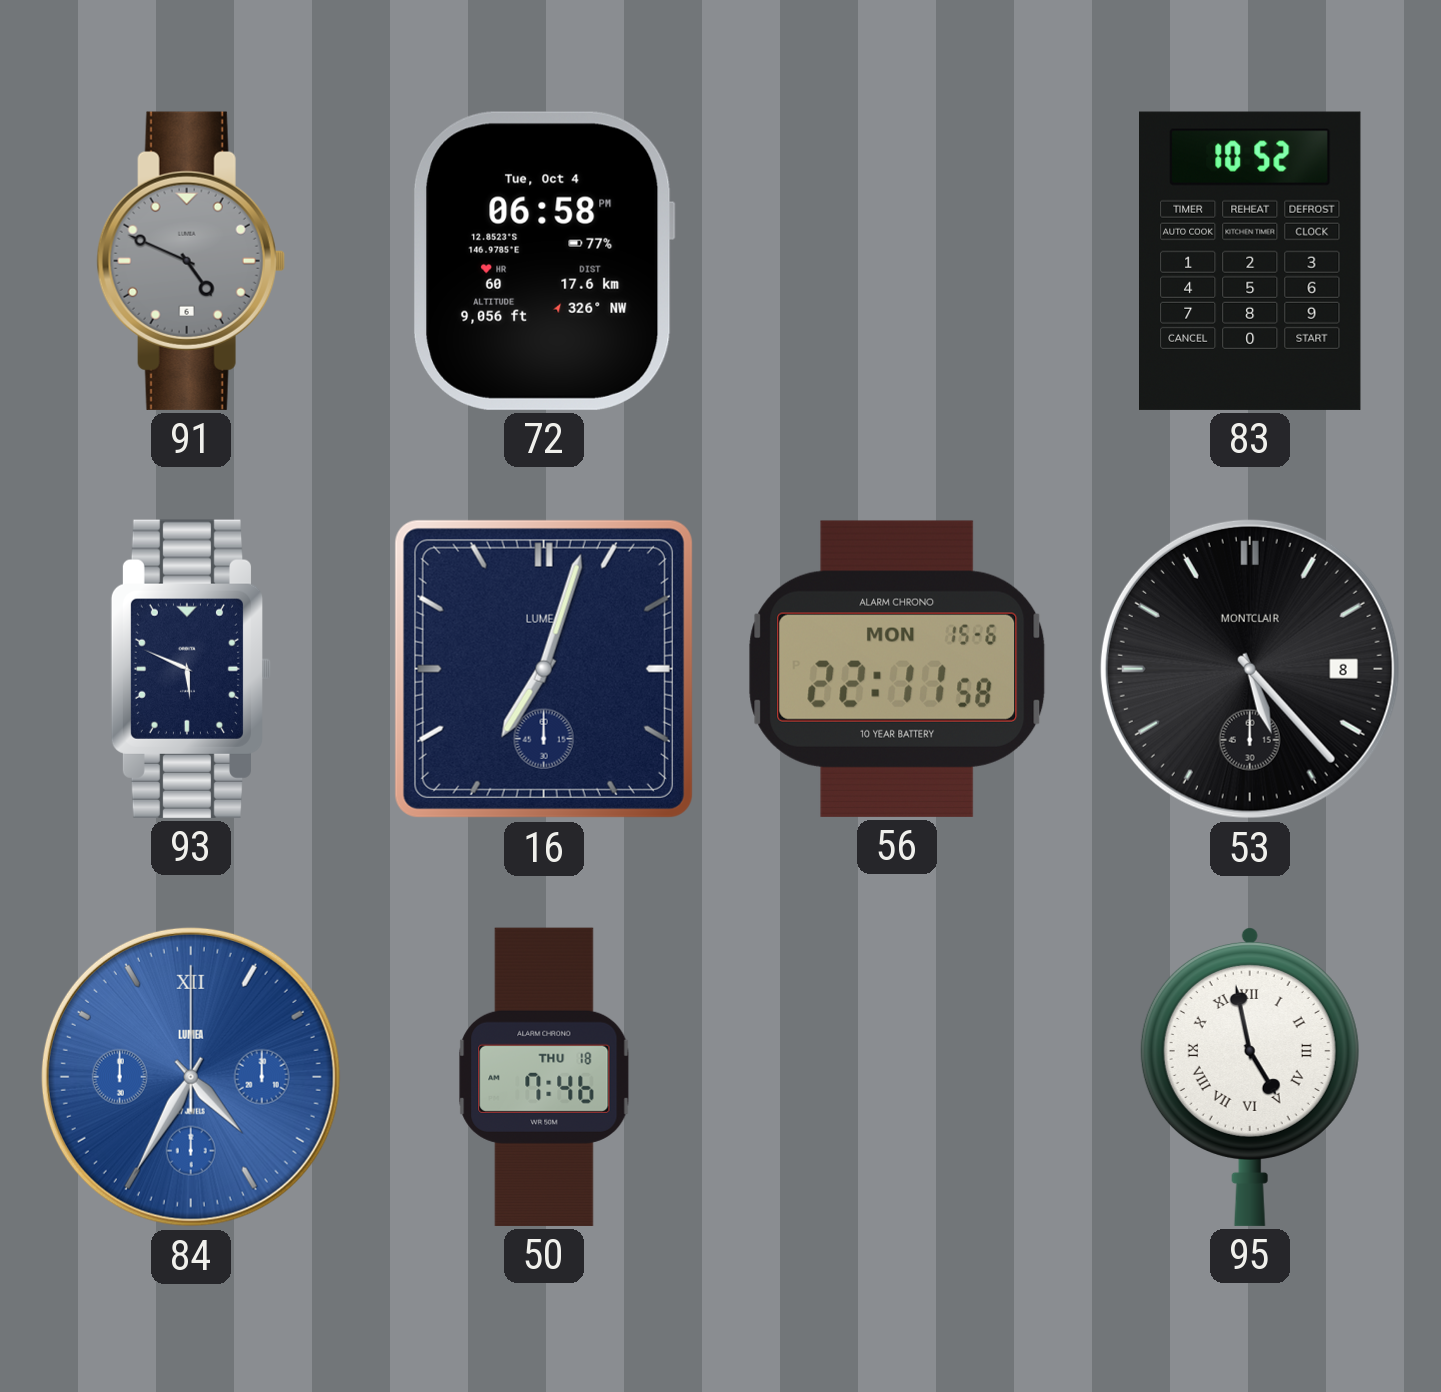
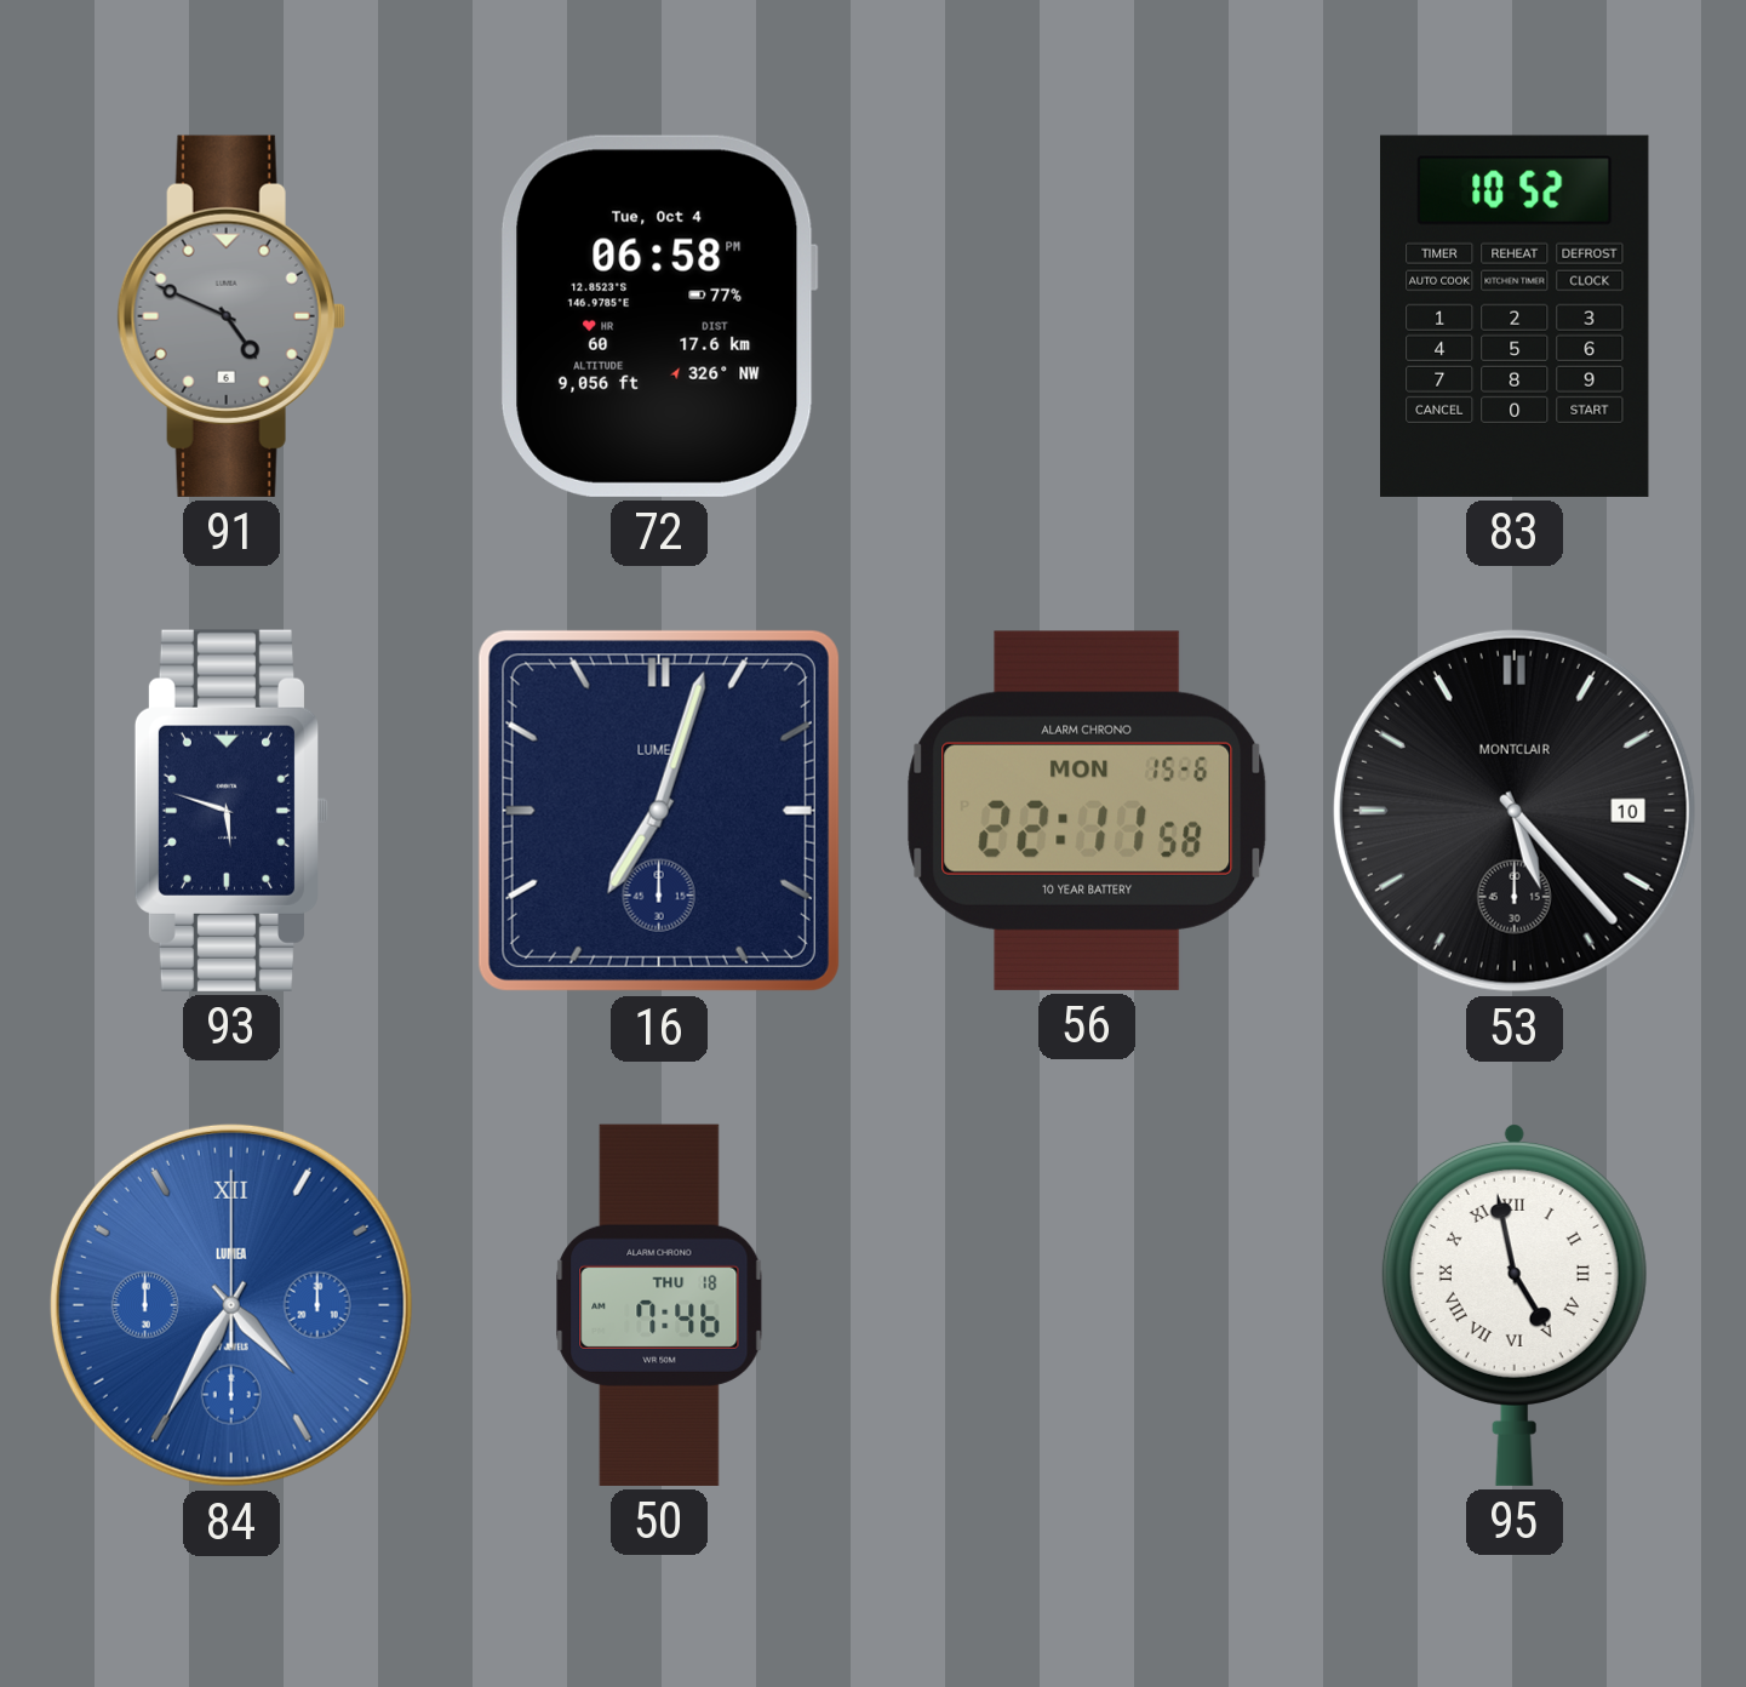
93: 5:49 -> 5:48 (231, 811)
53 date: 8 -> 10 (1515, 811)
